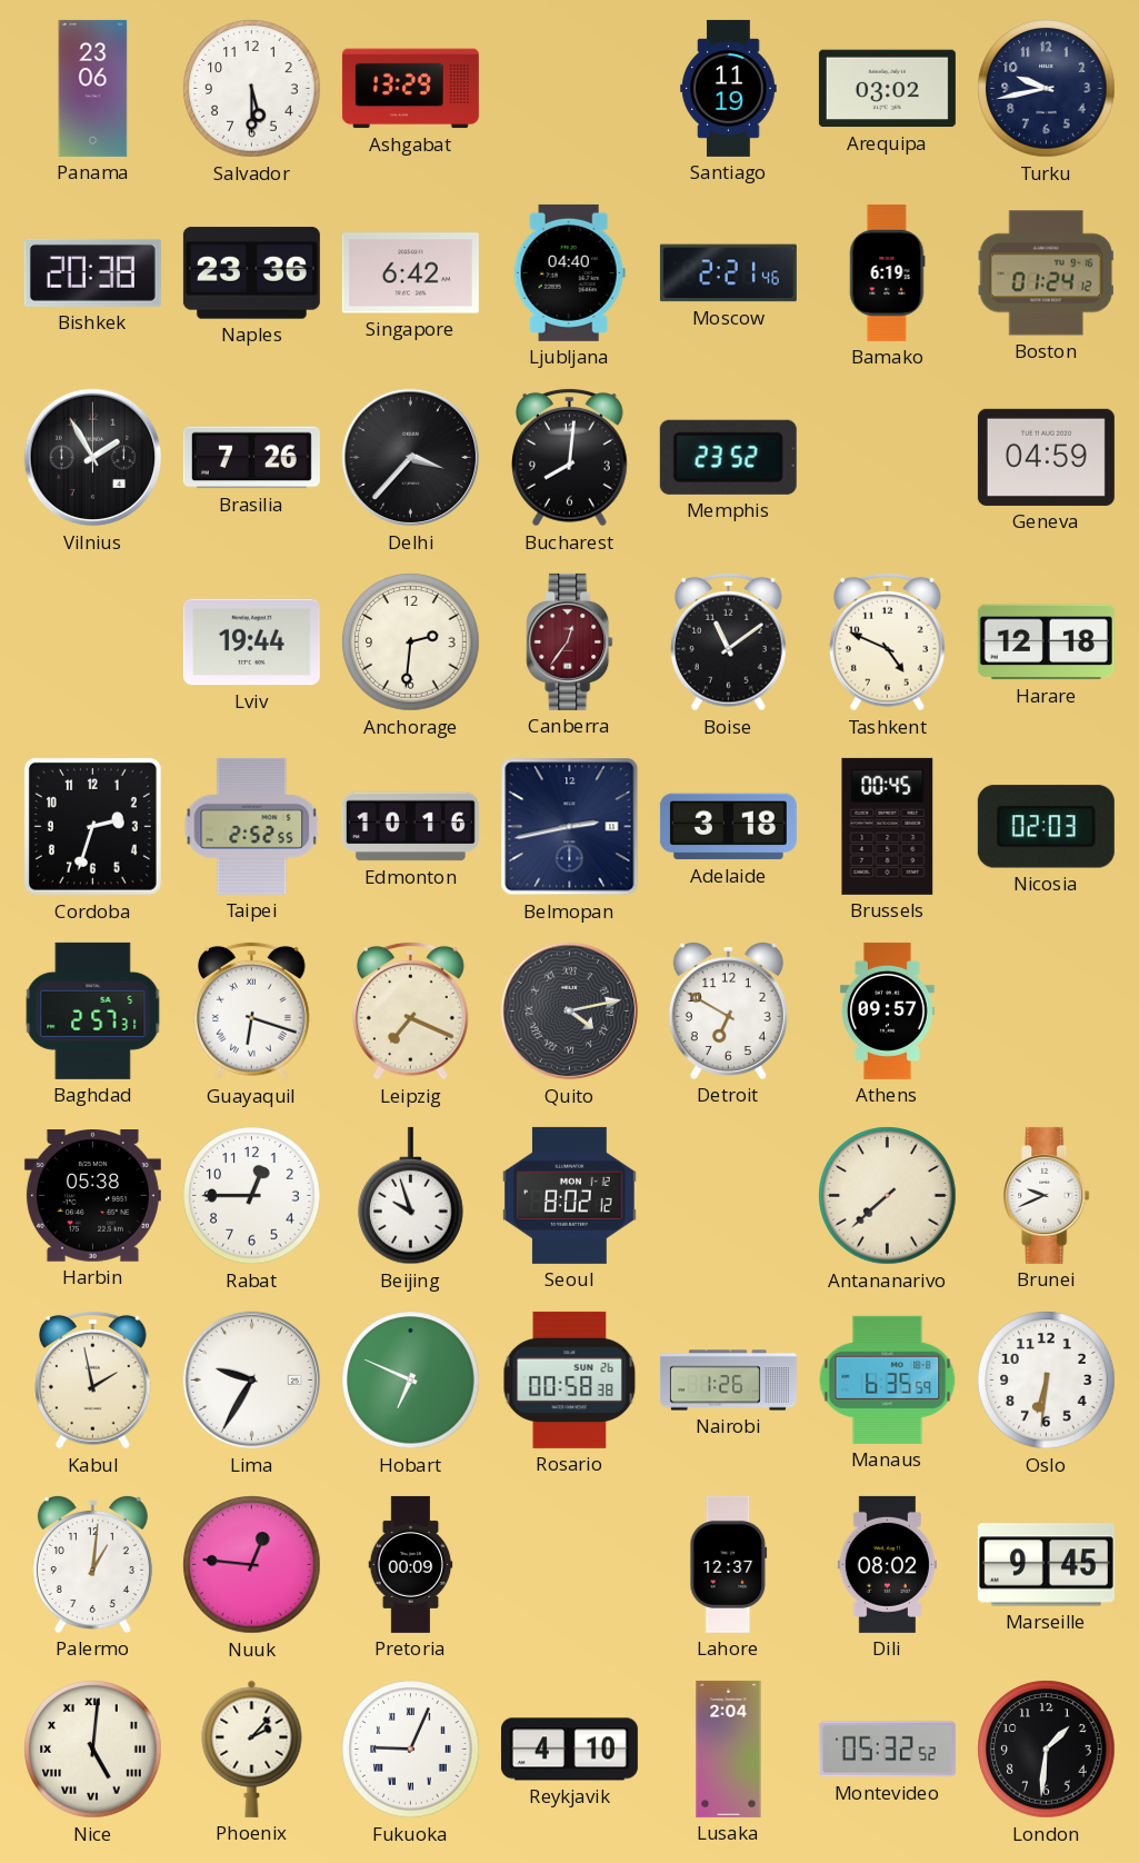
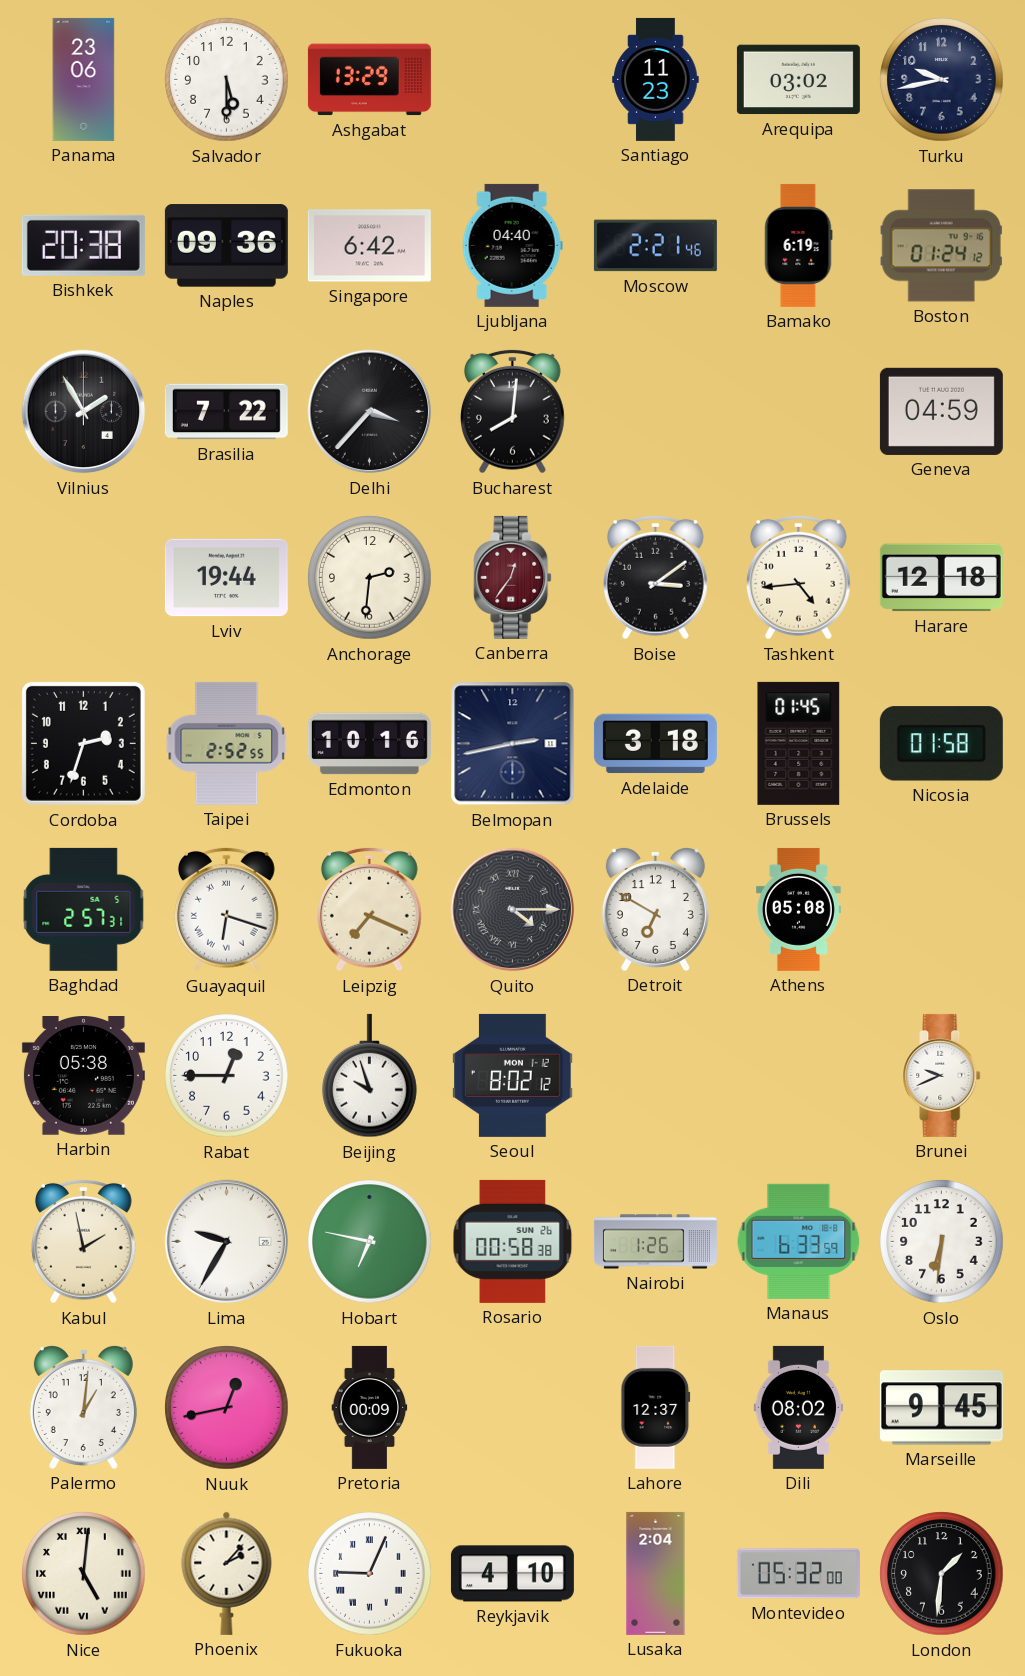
Santiago: 11:19 -> 11:23 (656, 79)
Naples: 23:36 -> 09:36 (226, 246)
Brasilia: 7:26 -> 7:22 (226, 412)
Memphis: 23:52 -> none (728, 457)
Boise: 11:09 -> 3:09 (656, 577)
Tashkent: 4:49 -> 4:44 (799, 577)
Brussels: 00:45 -> 01:45 (799, 743)
Nicosia: 02:03 -> 01:58 (941, 744)
Quito: 4:13 -> 4:15 (513, 910)
Athens: 09:57 -> 05:08 (798, 909)
Antananarivo: 7:38 -> none (888, 1196)
Hobart: 6:49 -> 6:47 (370, 1242)
Manaus: 6:35 -> 6:33 (799, 1241)
Nuuk: 12:46 -> 12:43 (227, 1408)
Montevideo: 05:32:52 -> 05:32:00 (798, 1574)
